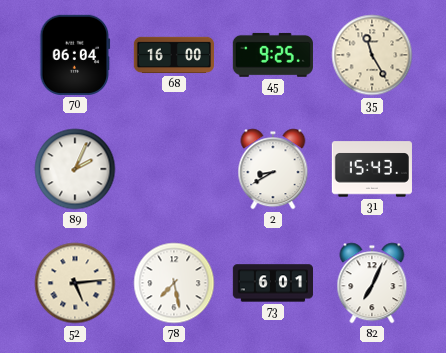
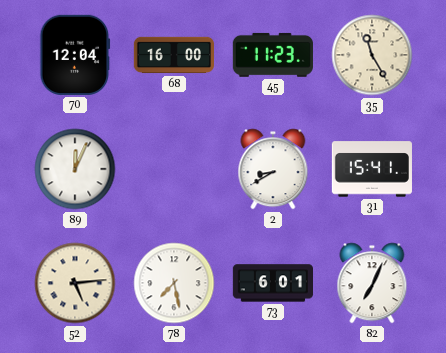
70: 06:04 -> 12:04 (75, 55)
45: 9:25 -> 11:23 (273, 55)
89: 2:04 -> 12:04 (75, 169)
31: 15:43 -> 15:41 (372, 169)
